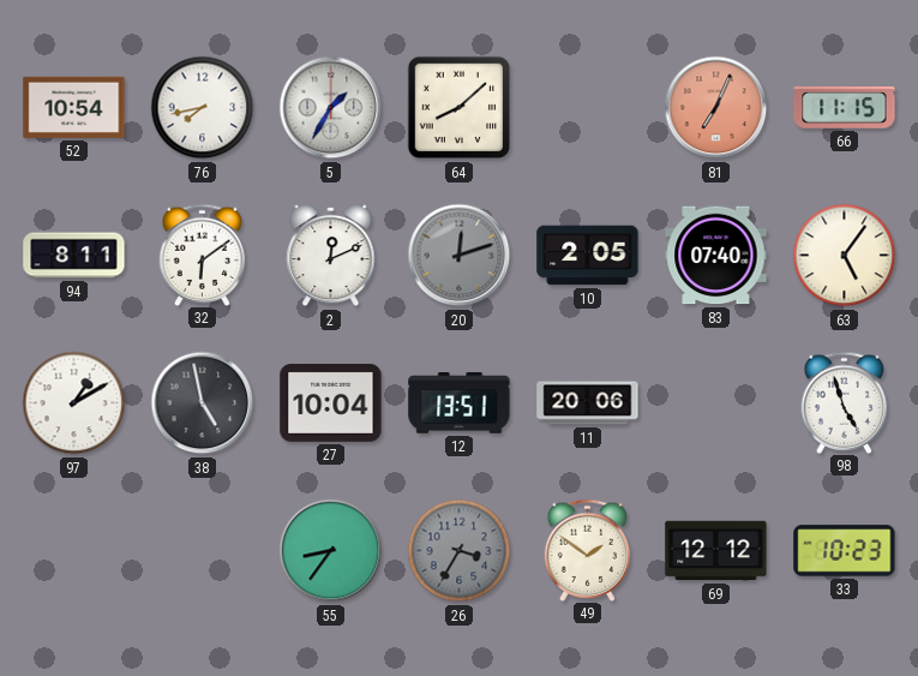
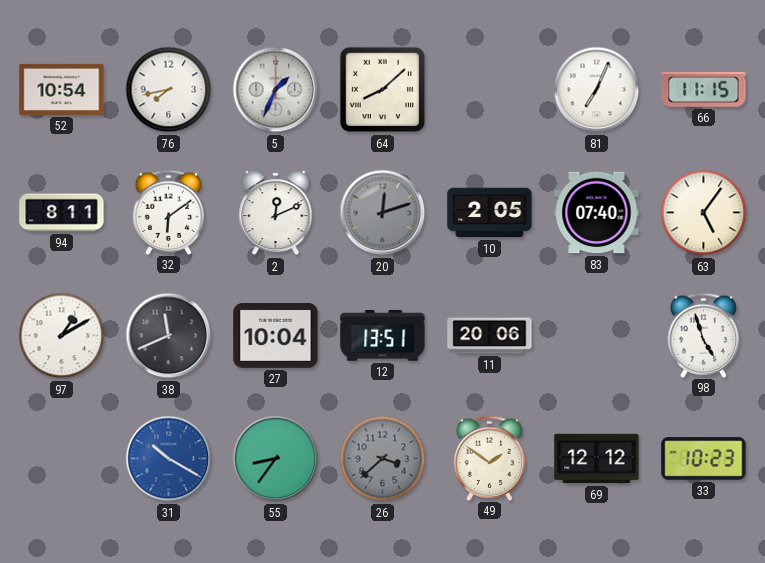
5: 1:35 -> 1:34 (276, 90)
81 dial: salmon -> white (597, 90)
38: 4:58 -> 11:41 (169, 336)
31: none -> 10:20 (169, 459)
26: 3:35 -> 3:38 (383, 459)
